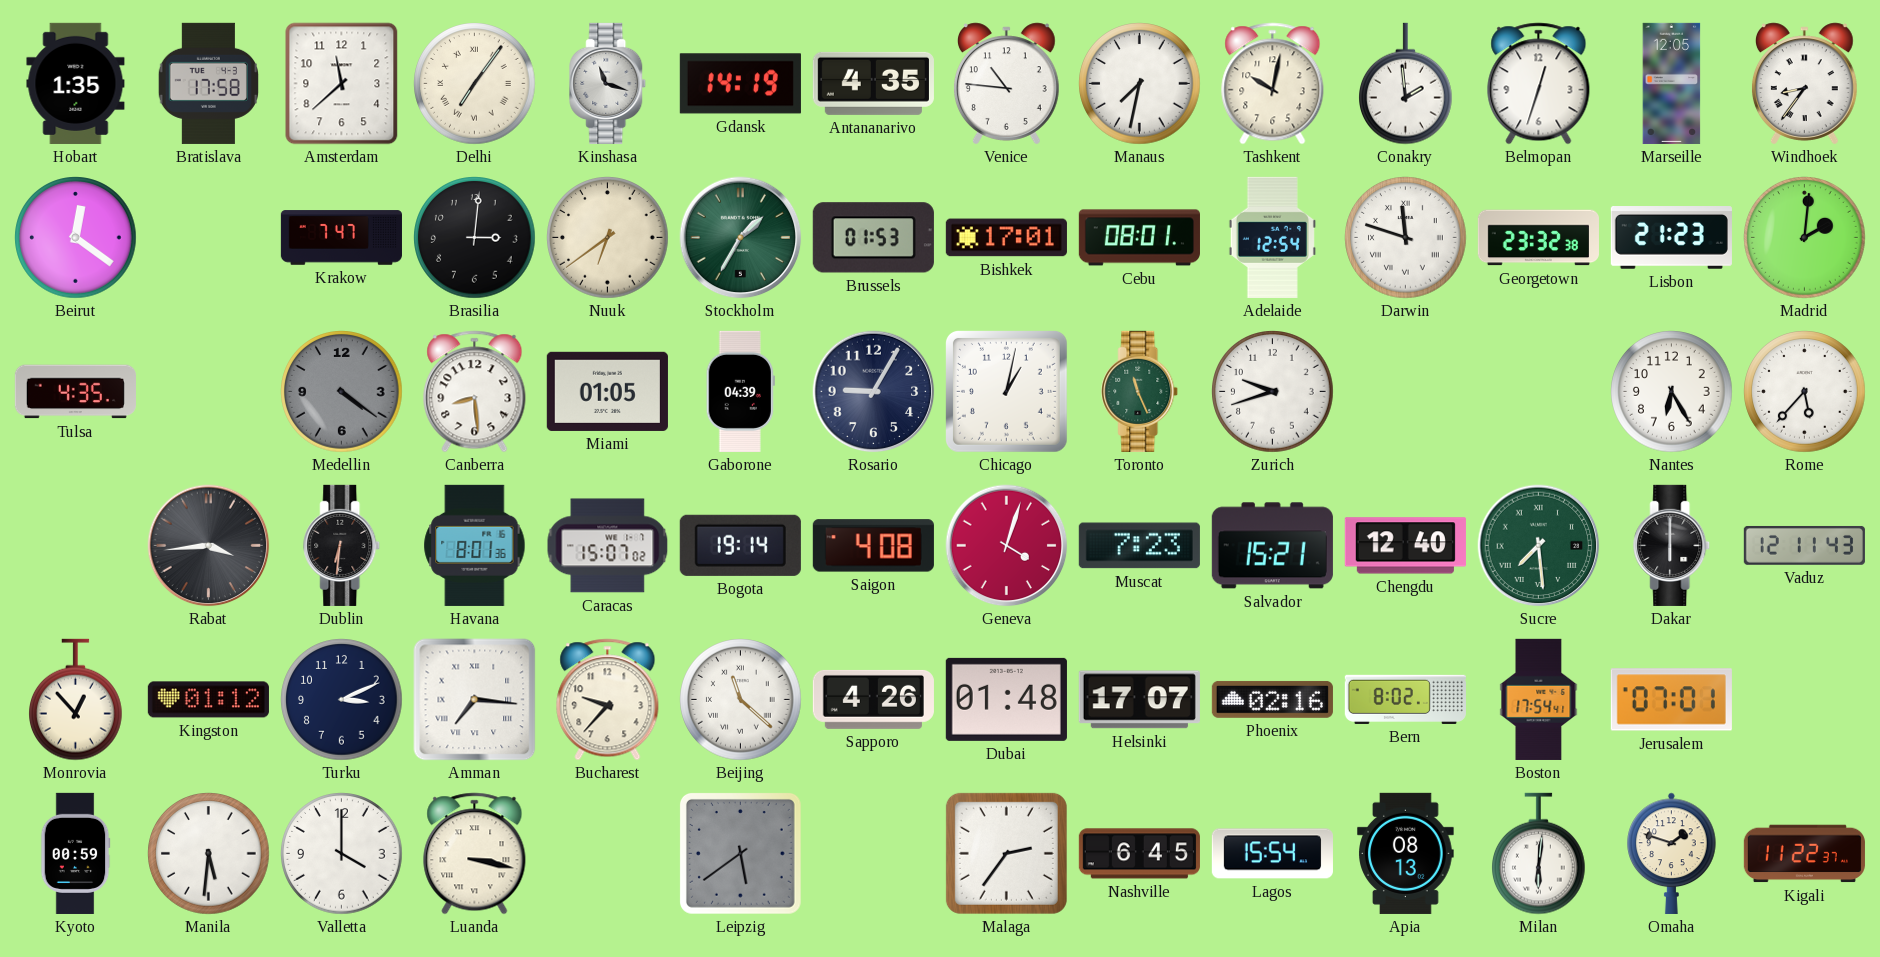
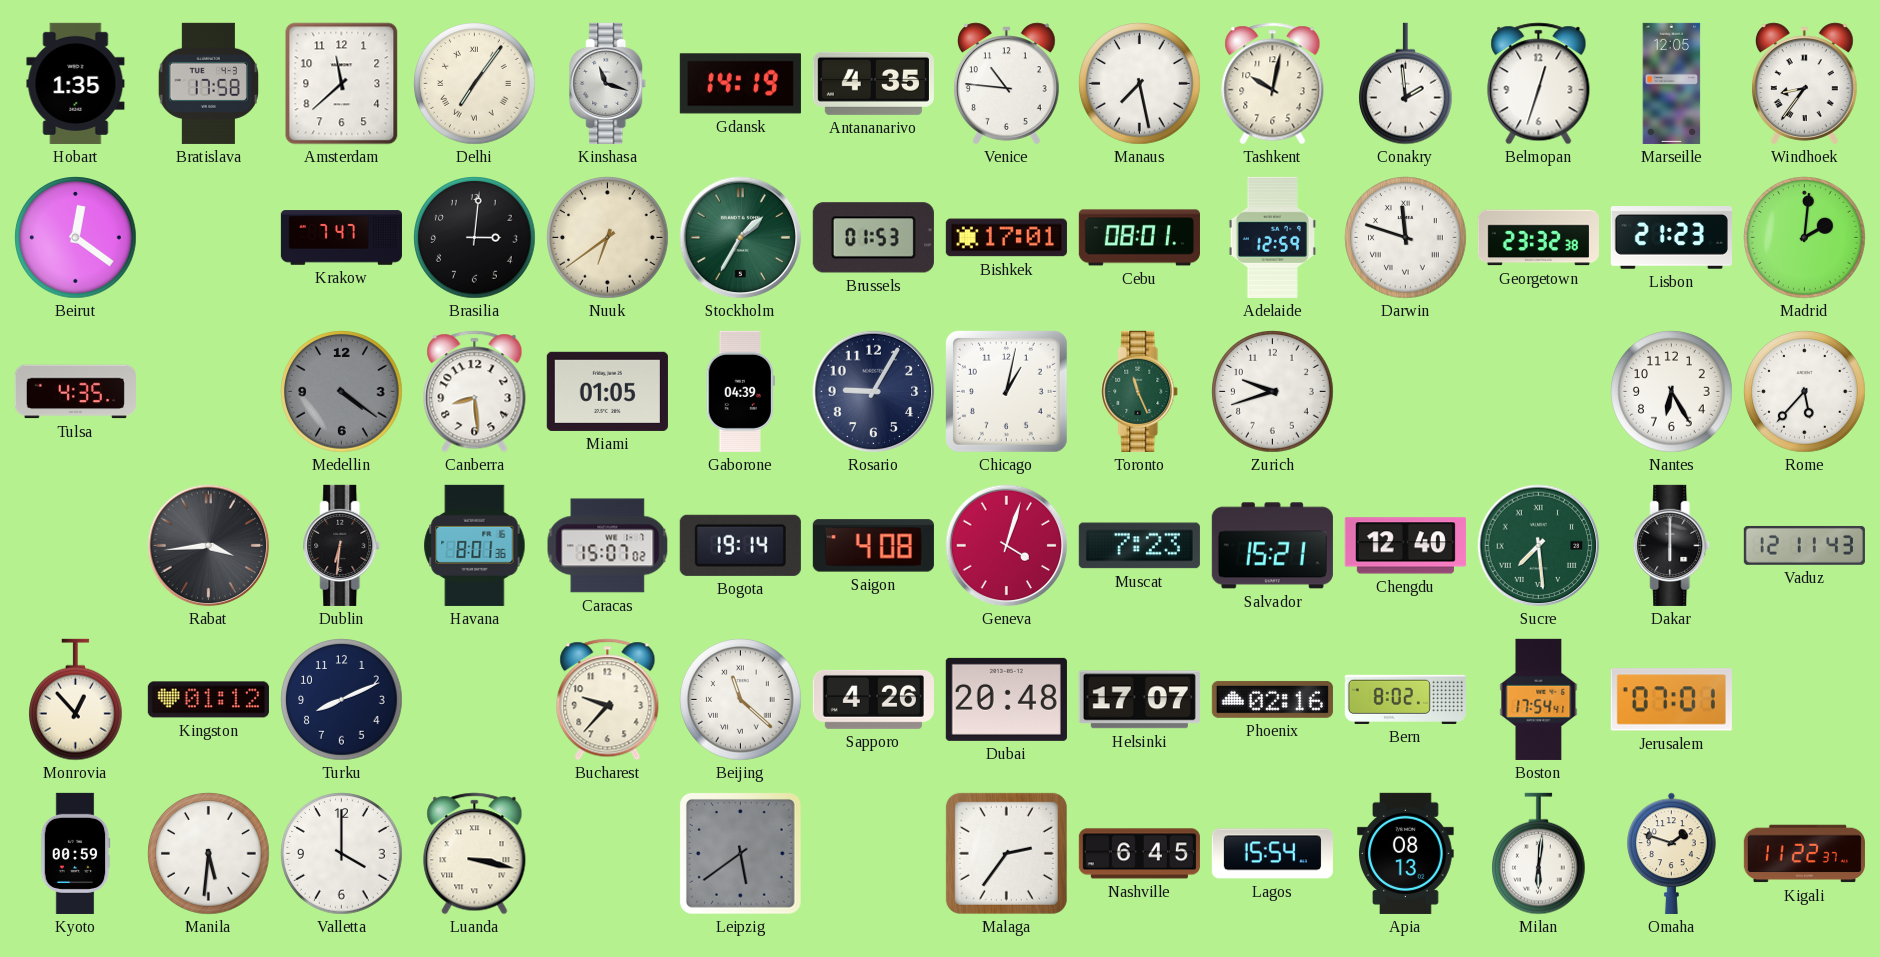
Manaus: 7:32 -> 7:28 (1140, 84)
Adelaide: 12:54 -> 12:59 (1272, 237)
Turku: 3:11 -> 8:11 (342, 700)
Amman: 7:16 -> none (475, 700)
Dubai: 01:48 -> 20:48 (1006, 699)
